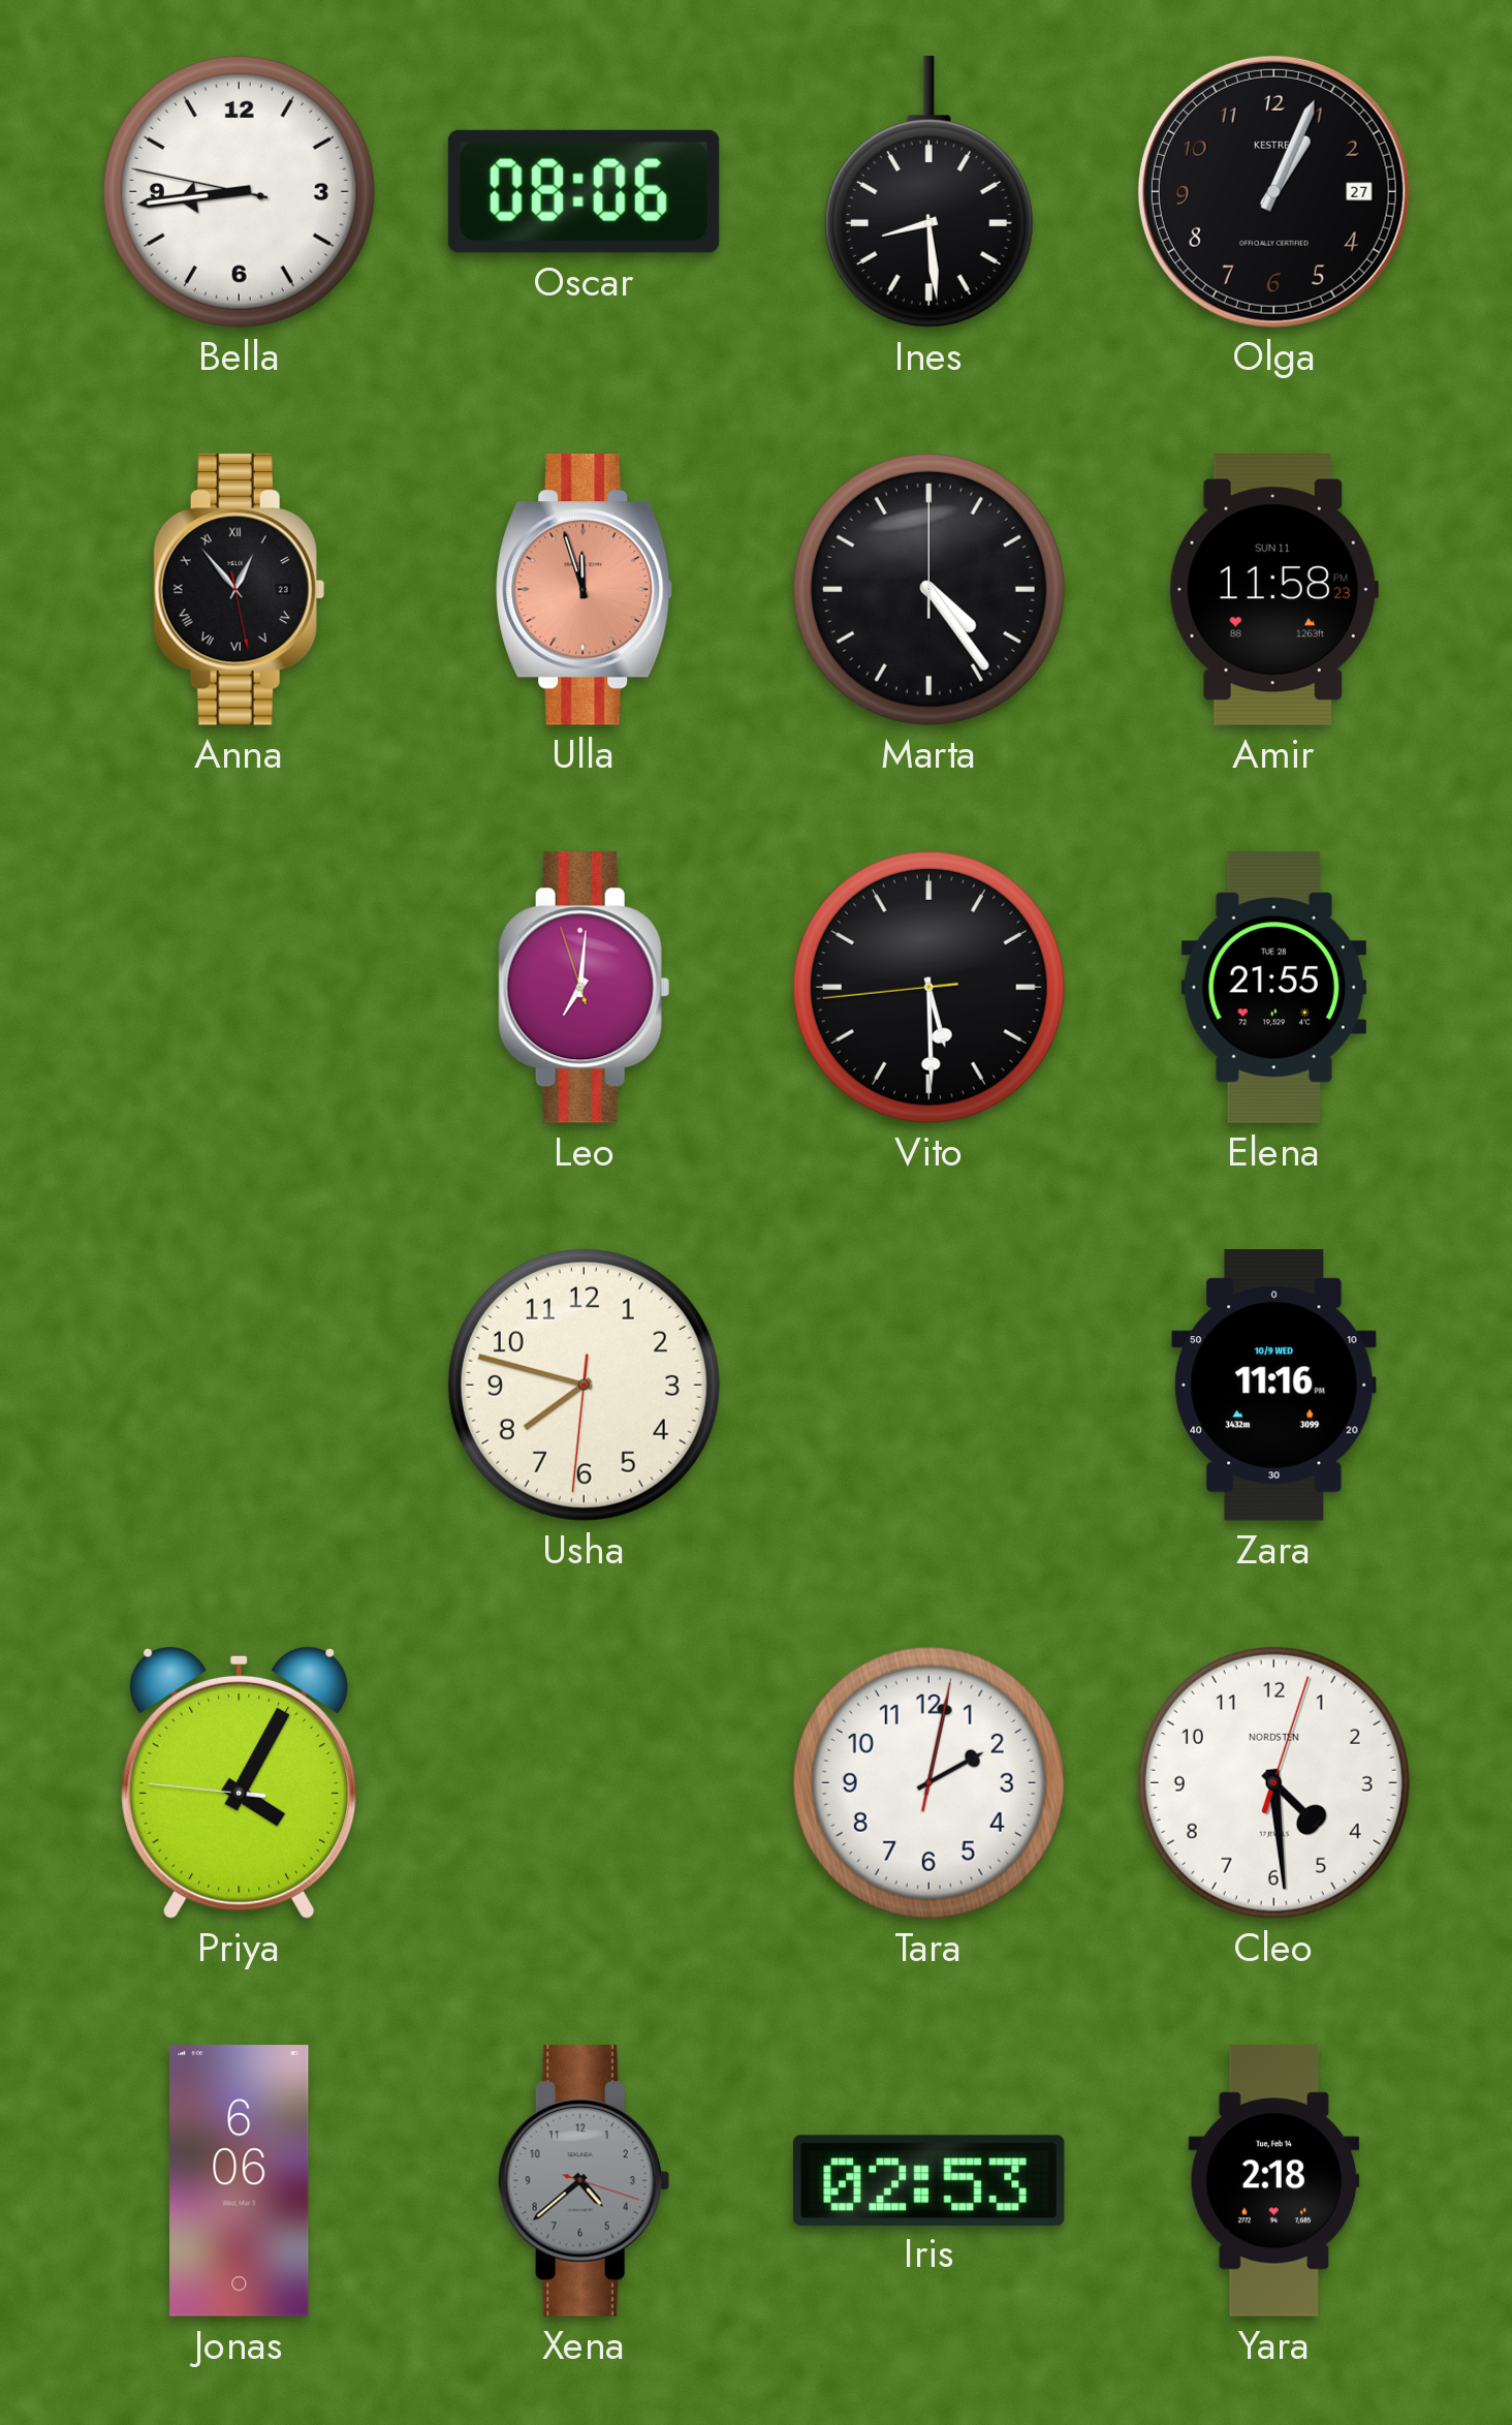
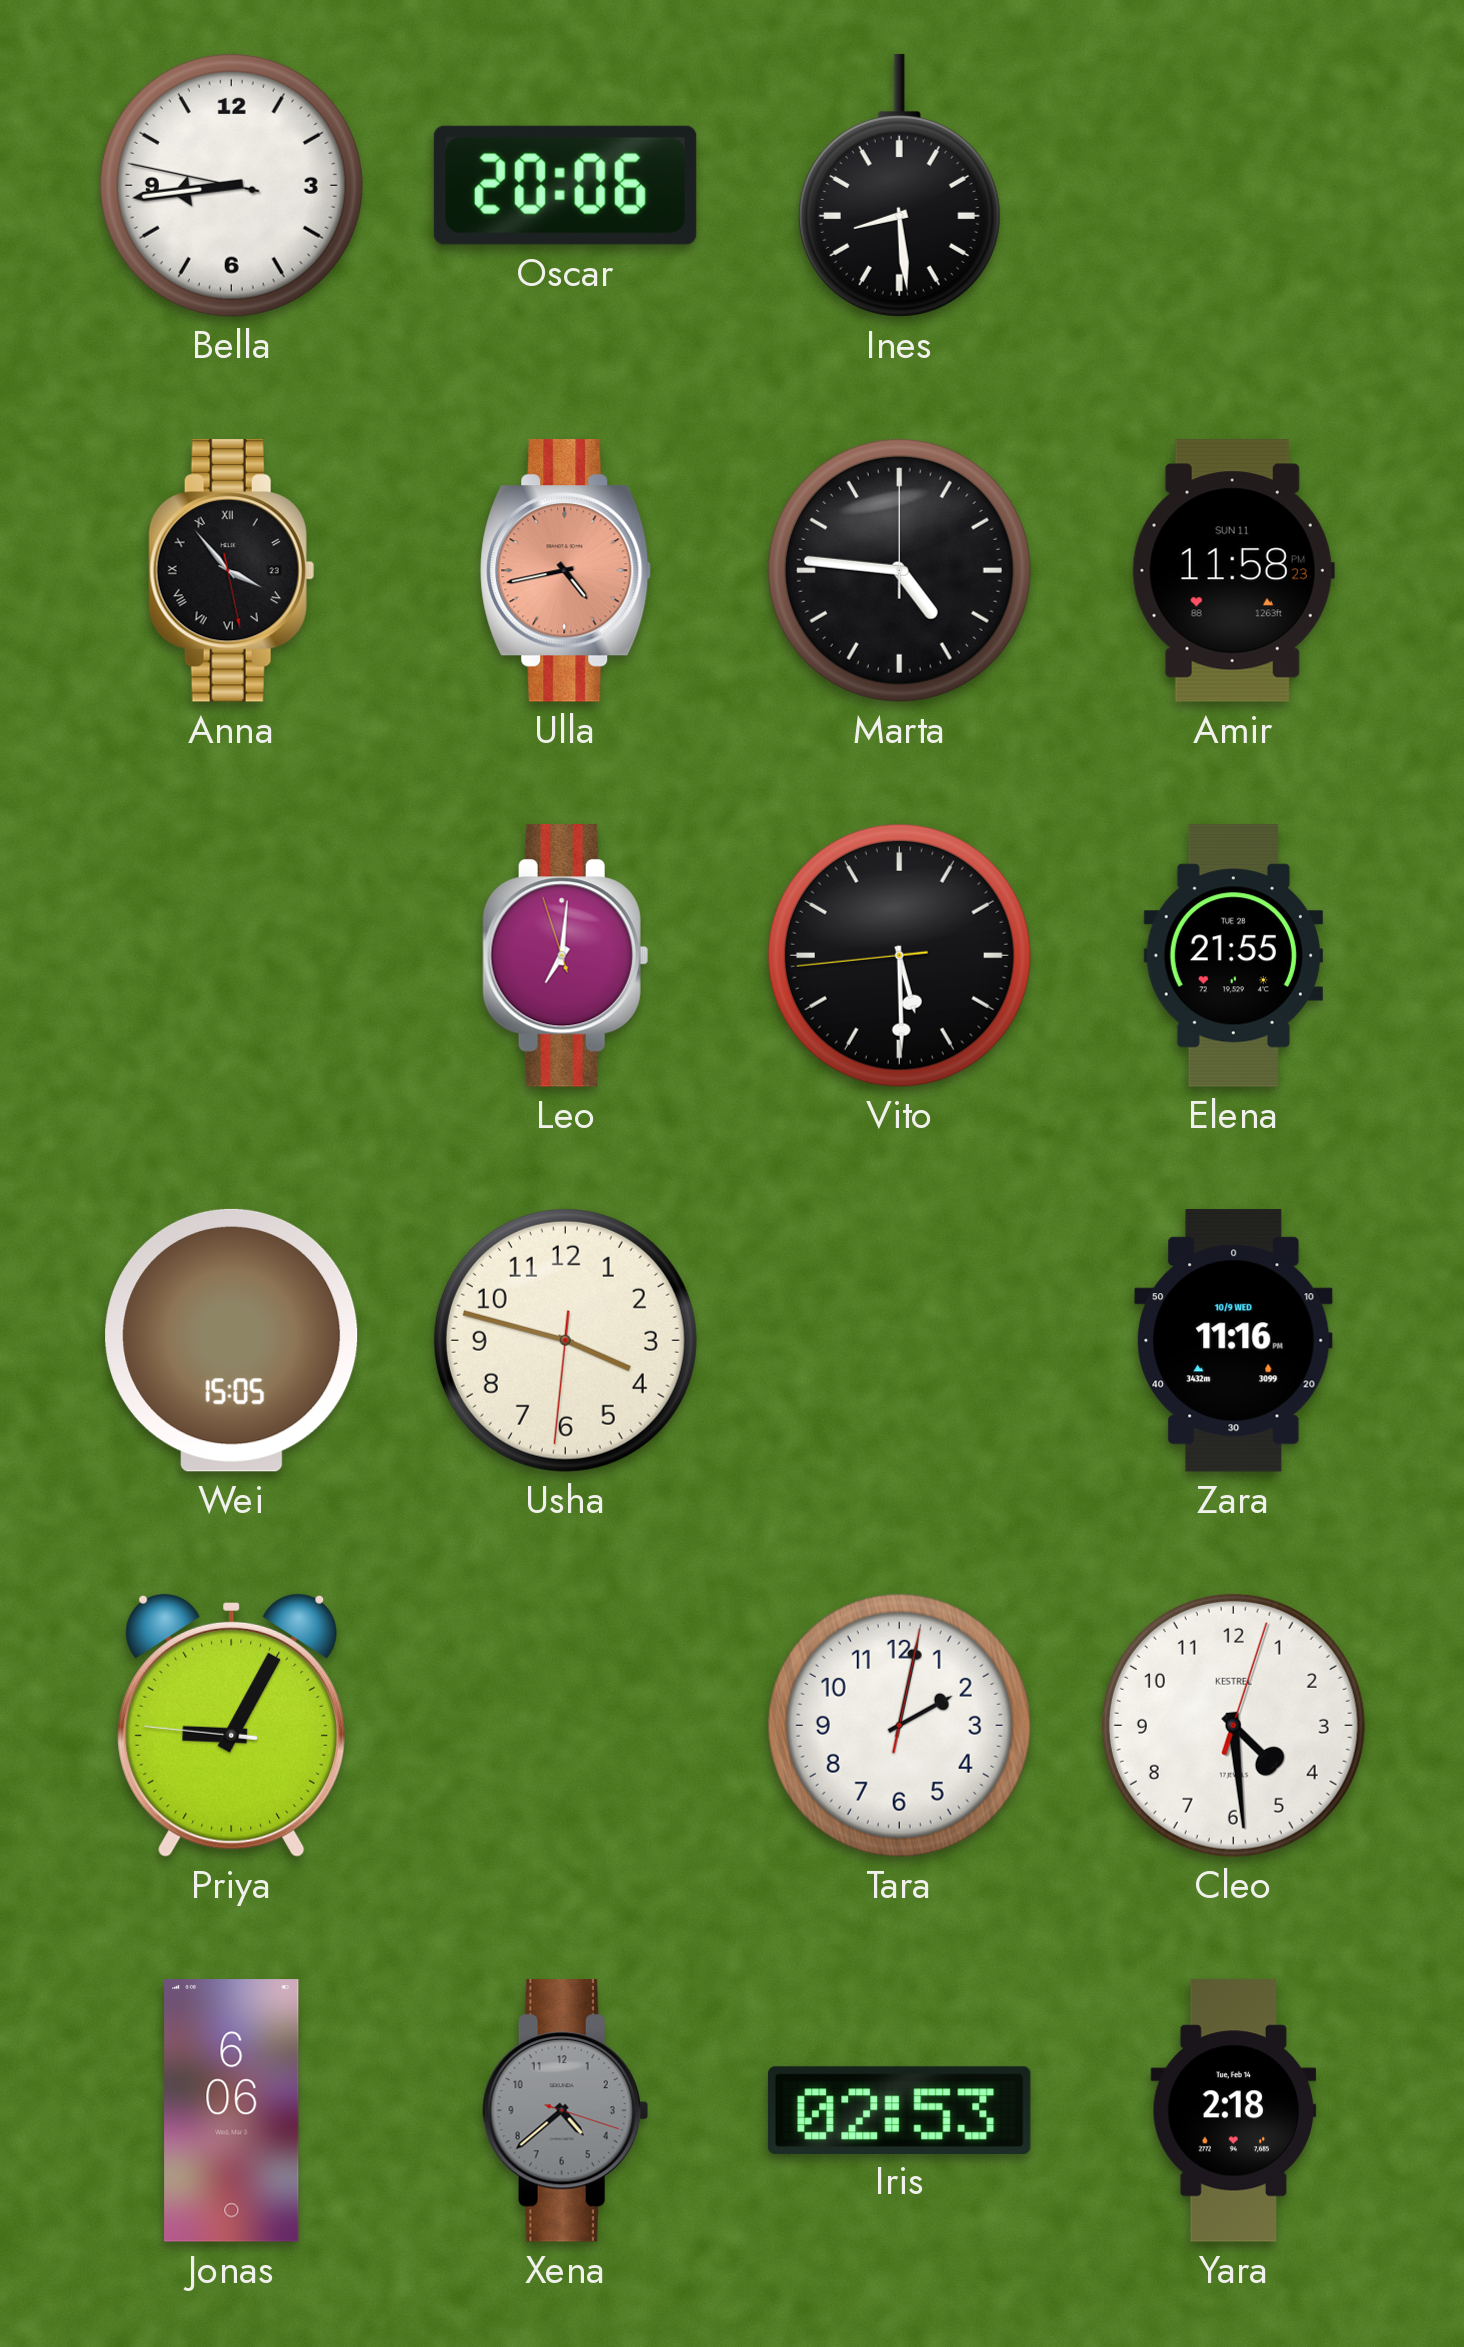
Oscar: 08:06 -> 20:06 (565, 185)
Olga: 1:04 -> none (1273, 191)
Anna: 12:53 -> 3:53 (231, 571)
Ulla: 11:57 -> 4:43 (566, 571)
Marta: 4:24 -> 4:46 (899, 570)
Wei: none -> 15:05 (232, 1340)
Usha: 7:47 -> 3:47 (565, 1340)
Priya: 4:04 -> 9:04 (232, 1725)
Cleo brand: NORDSTEN -> KESTREL (1233, 1725)
